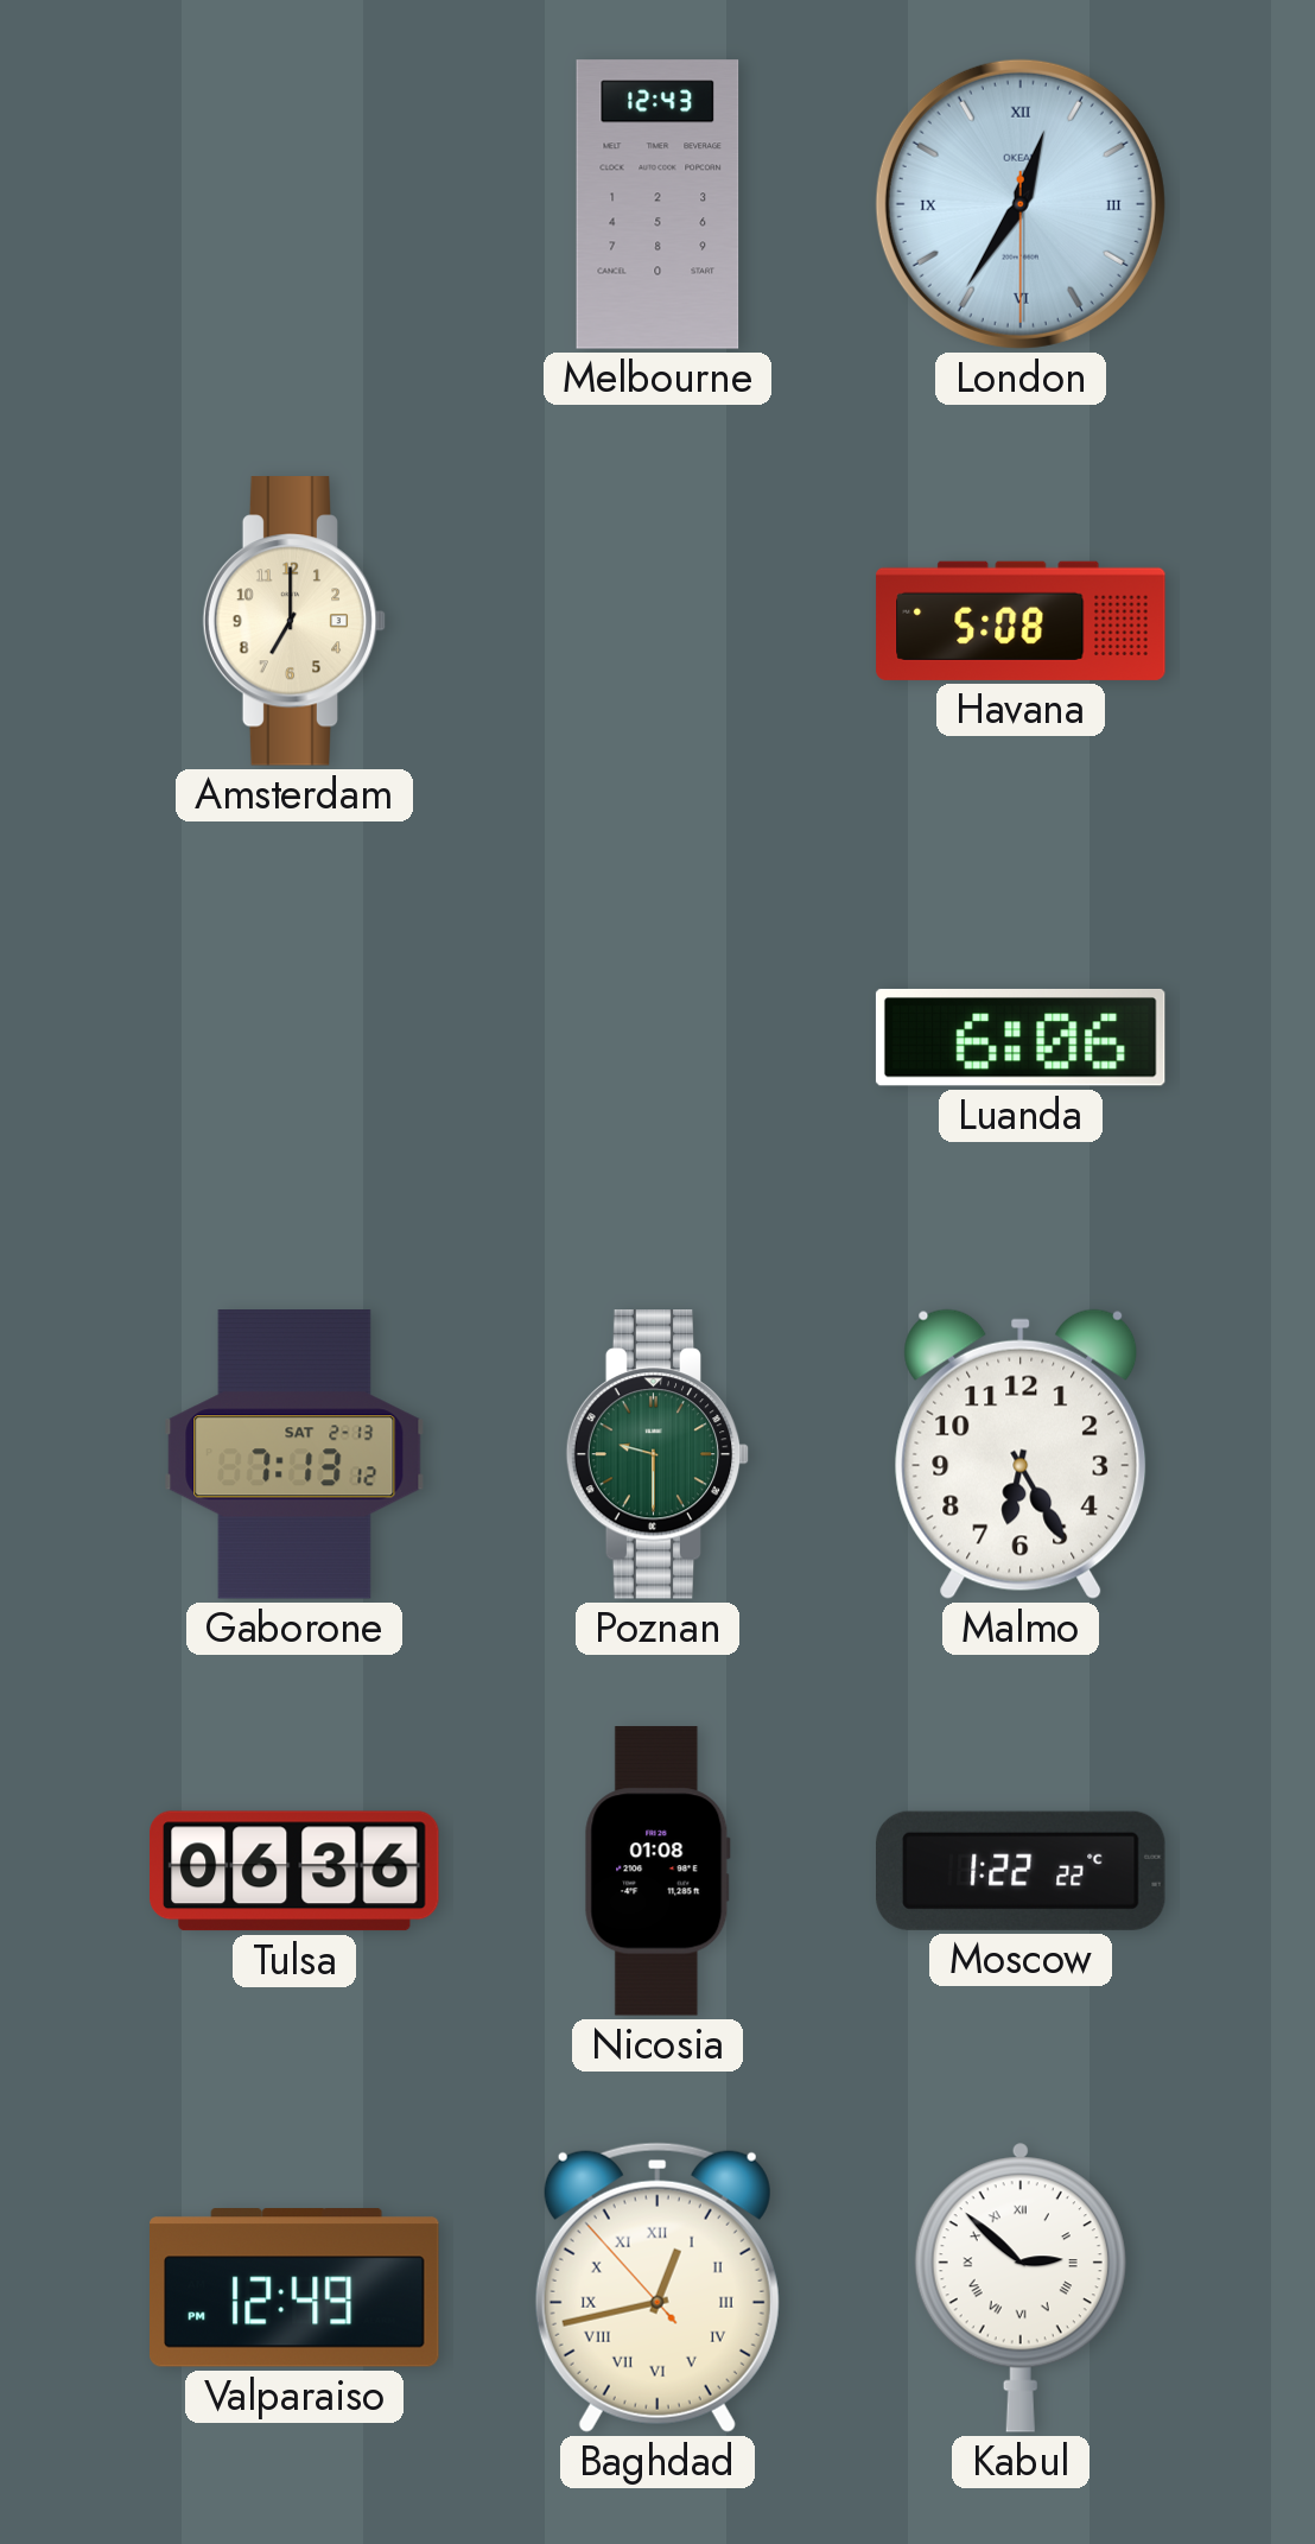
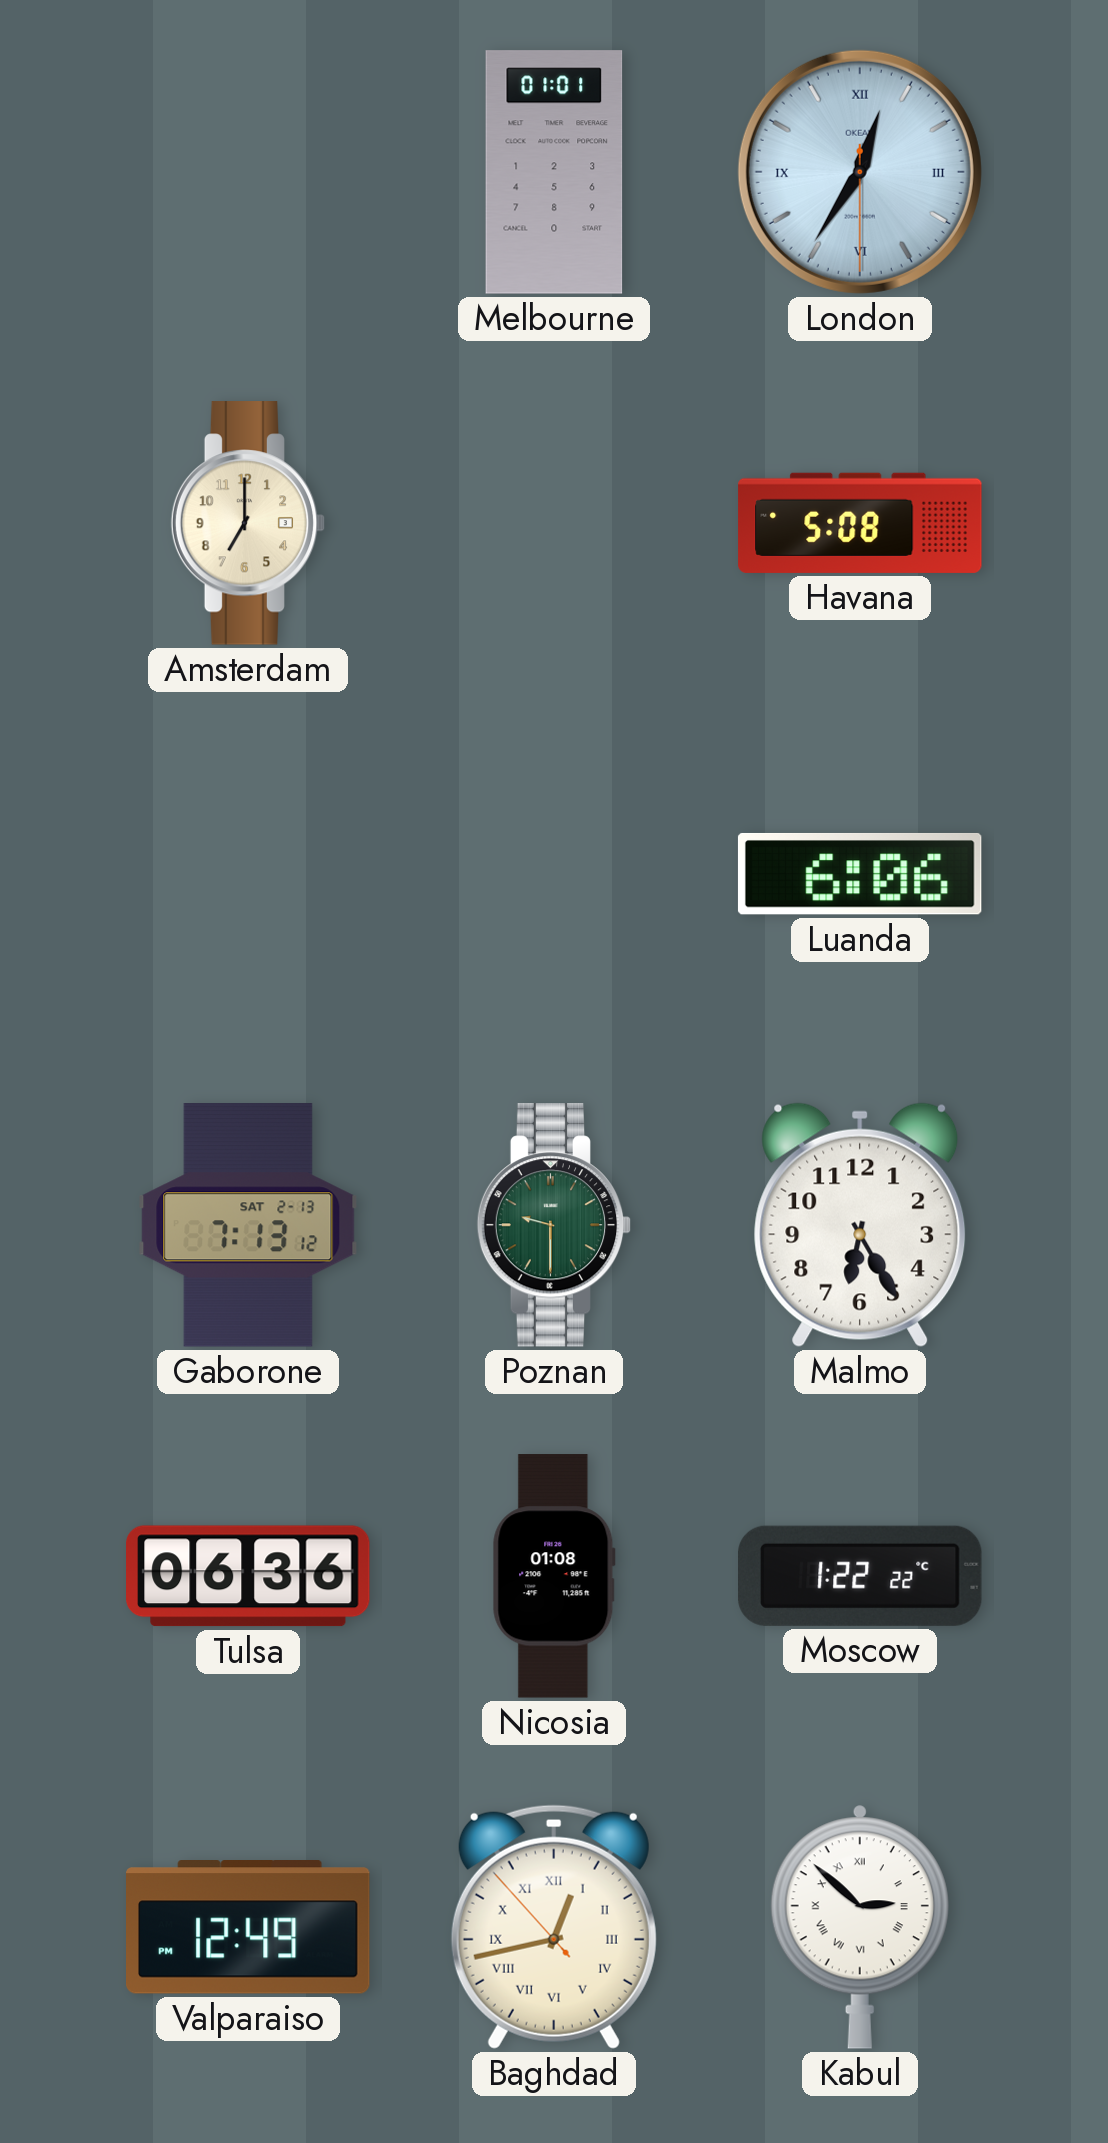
Melbourne: 12:43 -> 01:01 (554, 172)
